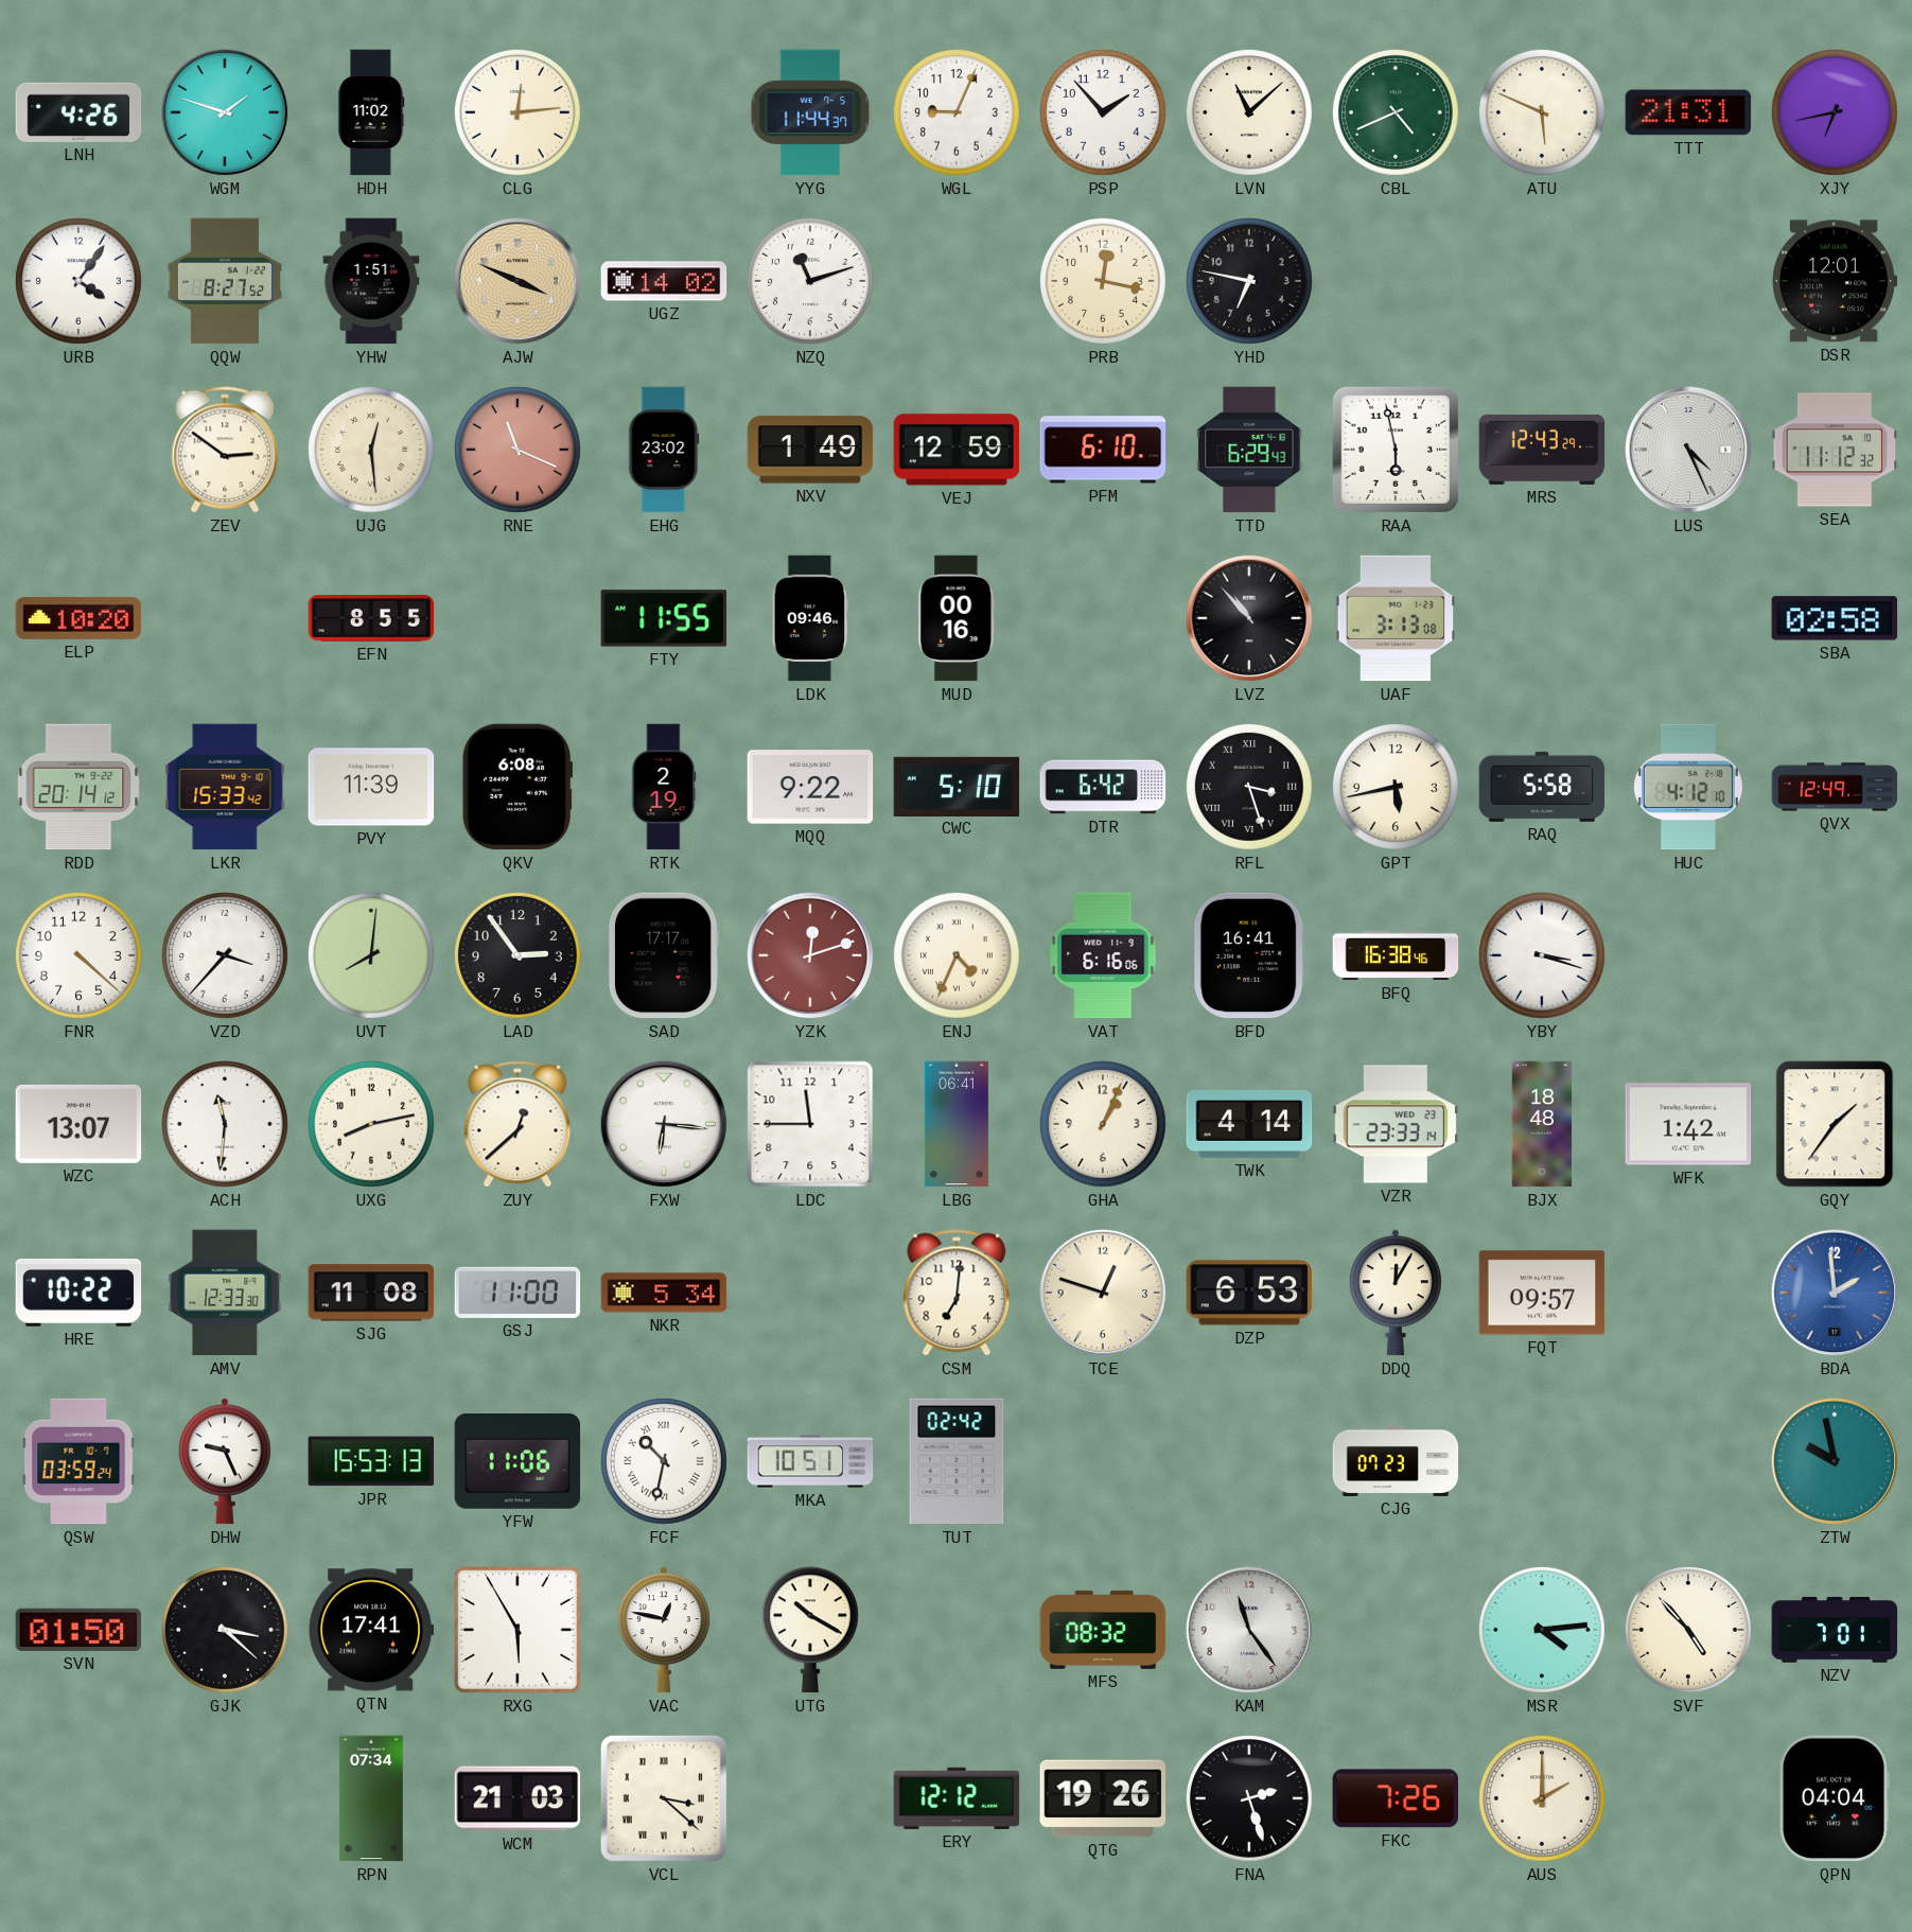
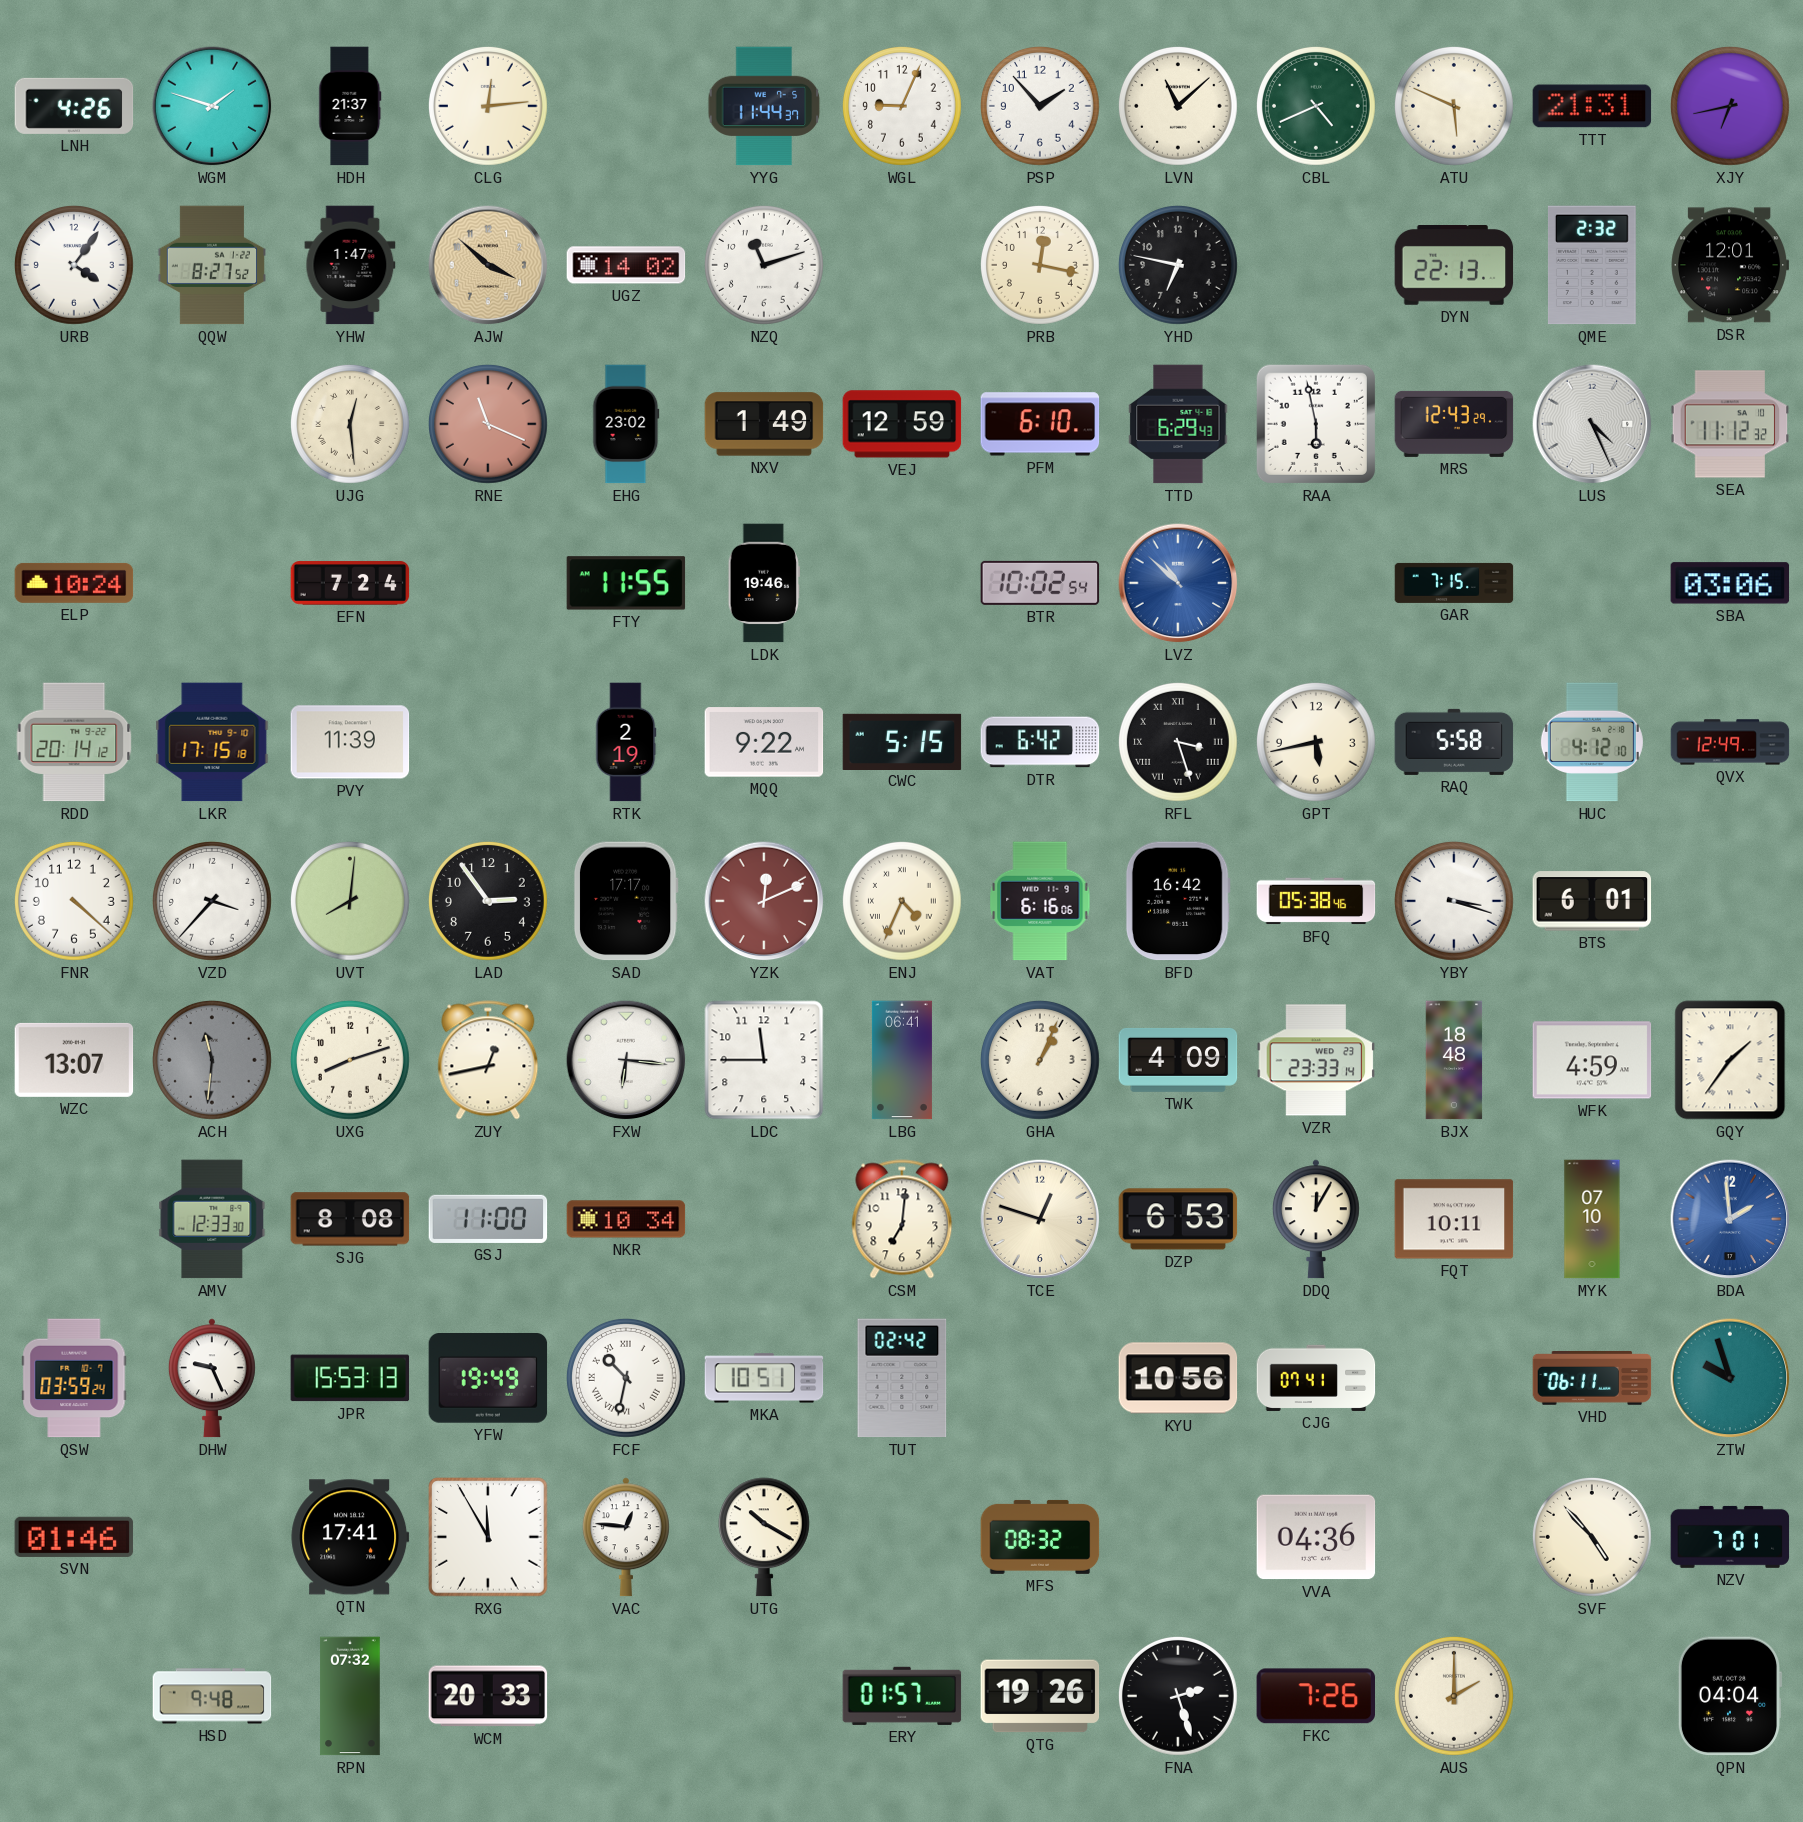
HDH: 11:02 -> 21:37 (350, 106)
YHW: 1:51 -> 1:47 (350, 265)
AJW: 3:49 -> 3:52 (488, 265)
DYN: none -> 22:13 (1454, 266)
QME: none -> 2:32 (1592, 265)
ZEV: 2:51 -> none (225, 450)
ELP: 10:20 -> 10:24 (74, 583)
EFN: 8:55 -> 7:24 (350, 583)
LDK: 09:46 -> 19:46 (764, 583)
MUD: 00:16 -> none (957, 618)
BTR: none -> 10:02 (1040, 583)
LVZ: 10:53 -> 10:52 (1178, 583)
LVZ dial: black -> blue (1178, 583)
UAF: 3:13 -> none (1394, 618)
GAR: none -> 7:15 (1454, 583)
SBA: 02:58 -> 03:06 (1730, 583)
LKR: 15:33 -> 17:15 (212, 742)
QKV: 6:08 -> none (518, 787)
CWC: 5:10 -> 5:15 (902, 741)
YZK: 12:12 -> 12:11 (764, 901)
BFD: 16:41 -> 16:42 (1178, 901)
BFQ: 16:38 -> 05:38 (1316, 901)
BTS: none -> 6:01 (1592, 901)
ACH dial: white -> grey (213, 1061)
UXG: 8:13 -> 8:12 (351, 1061)
ZUY: 12:38 -> 12:43 (488, 1060)
TWK: 4:14 -> 4:09 (1178, 1060)
WFK: 1:42 -> 4:59 (1592, 1060)
HRE: 10:22 -> none (78, 1293)
SJG: 11:08 -> 8:08 (350, 1219)
NKR: 5:34 -> 10:34 (626, 1219)
FQT: 09:57 -> 10:11 (1454, 1219)
MYK: none -> 07:10 (1592, 1219)
YFW: 11:06 -> 19:49 (488, 1379)
KYU: none -> 10:56 (1178, 1378)
CJG: 07:23 -> 07:41 (1316, 1378)
VHD: none -> 06:11 (1592, 1378)
ZTW: 9:58 -> 9:57 (1730, 1378)
SVN: 01:50 -> 01:46 (74, 1537)
GJK: 3:22 -> none (226, 1631)
RXG: 5:55 -> 11:55 (488, 1537)
VAC: 12:47 -> 12:46 (626, 1537)
KAM: 11:24 -> none (1249, 1630)
VVA: none -> 04:36 (1316, 1537)
MSR: 4:14 -> none (1543, 1631)
HSD: none -> 9:48 (212, 1696)
RPN: 07:34 -> 07:32 (350, 1696)
WCM: 21:03 -> 20:33 (488, 1696)
VCL: 3:22 -> none (664, 1798)
ERY: 12:12 -> 01:57 (902, 1696)
